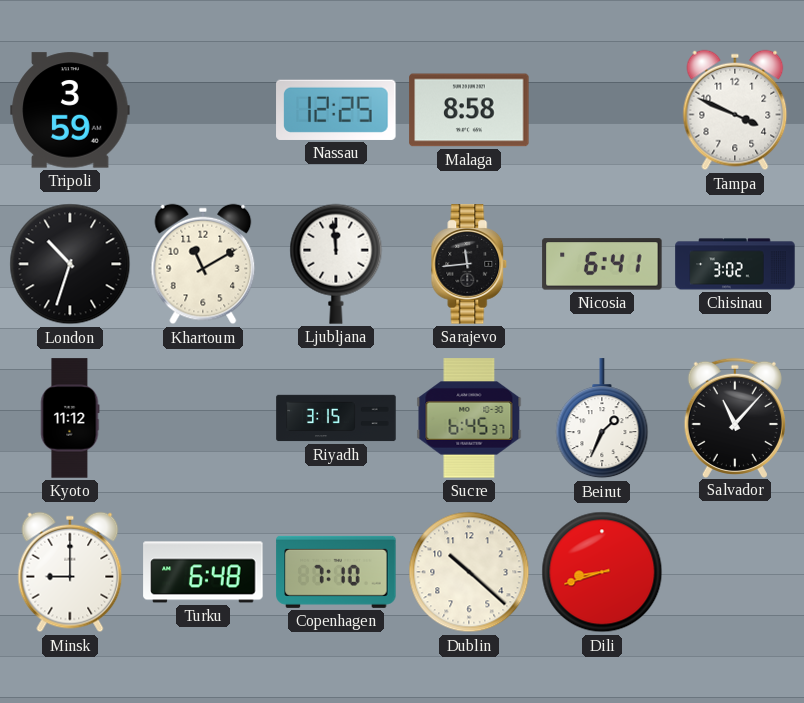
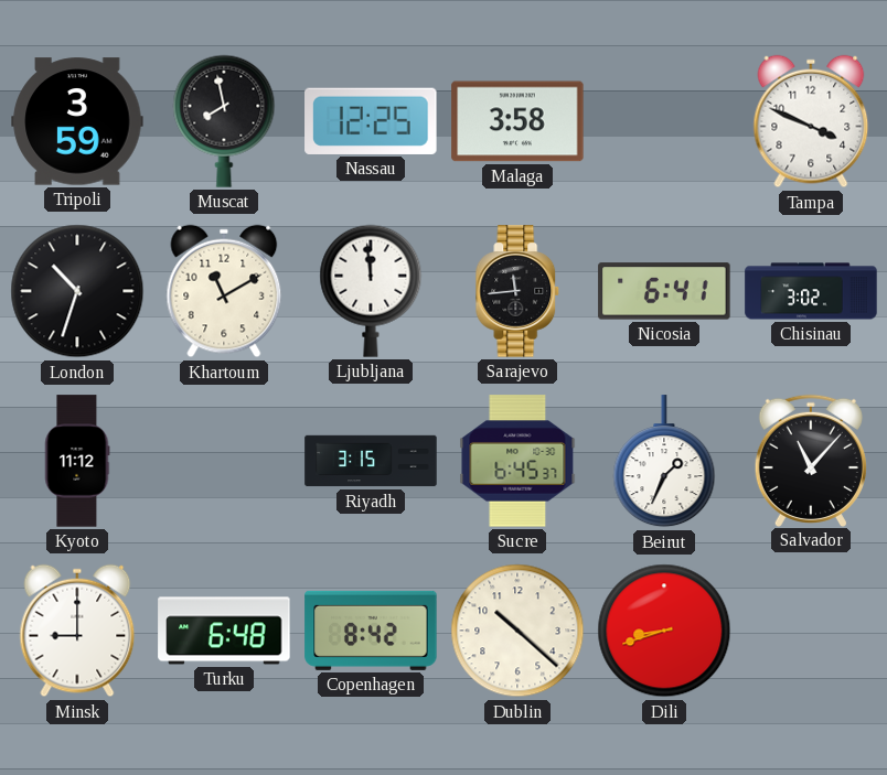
Muscat: none -> 7:58 (224, 121)
Malaga: 8:58 -> 3:58 (517, 121)
Copenhagen: 7:10 -> 8:42 (371, 631)
